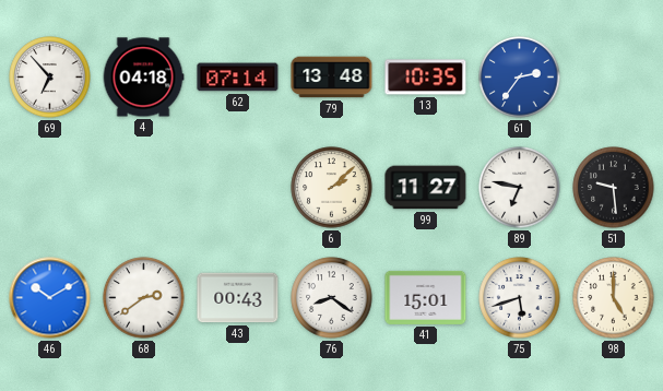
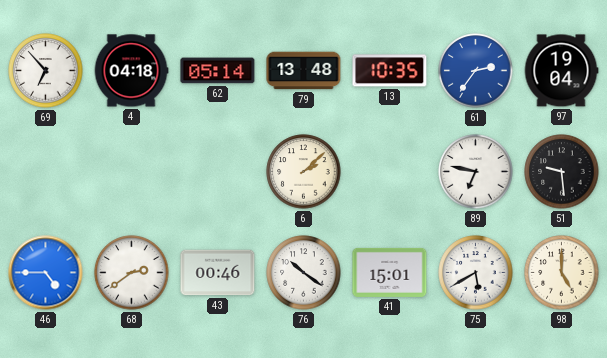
62: 07:14 -> 05:14 (218, 71)
97: none -> 19:04 (561, 71)
99: 11:27 -> none (426, 188)
46: 10:10 -> 4:45 (46, 273)
43: 00:43 -> 00:46 (218, 273)
76: 8:21 -> 10:21 (304, 273)
75: 5:42 -> 5:40 (476, 273)
